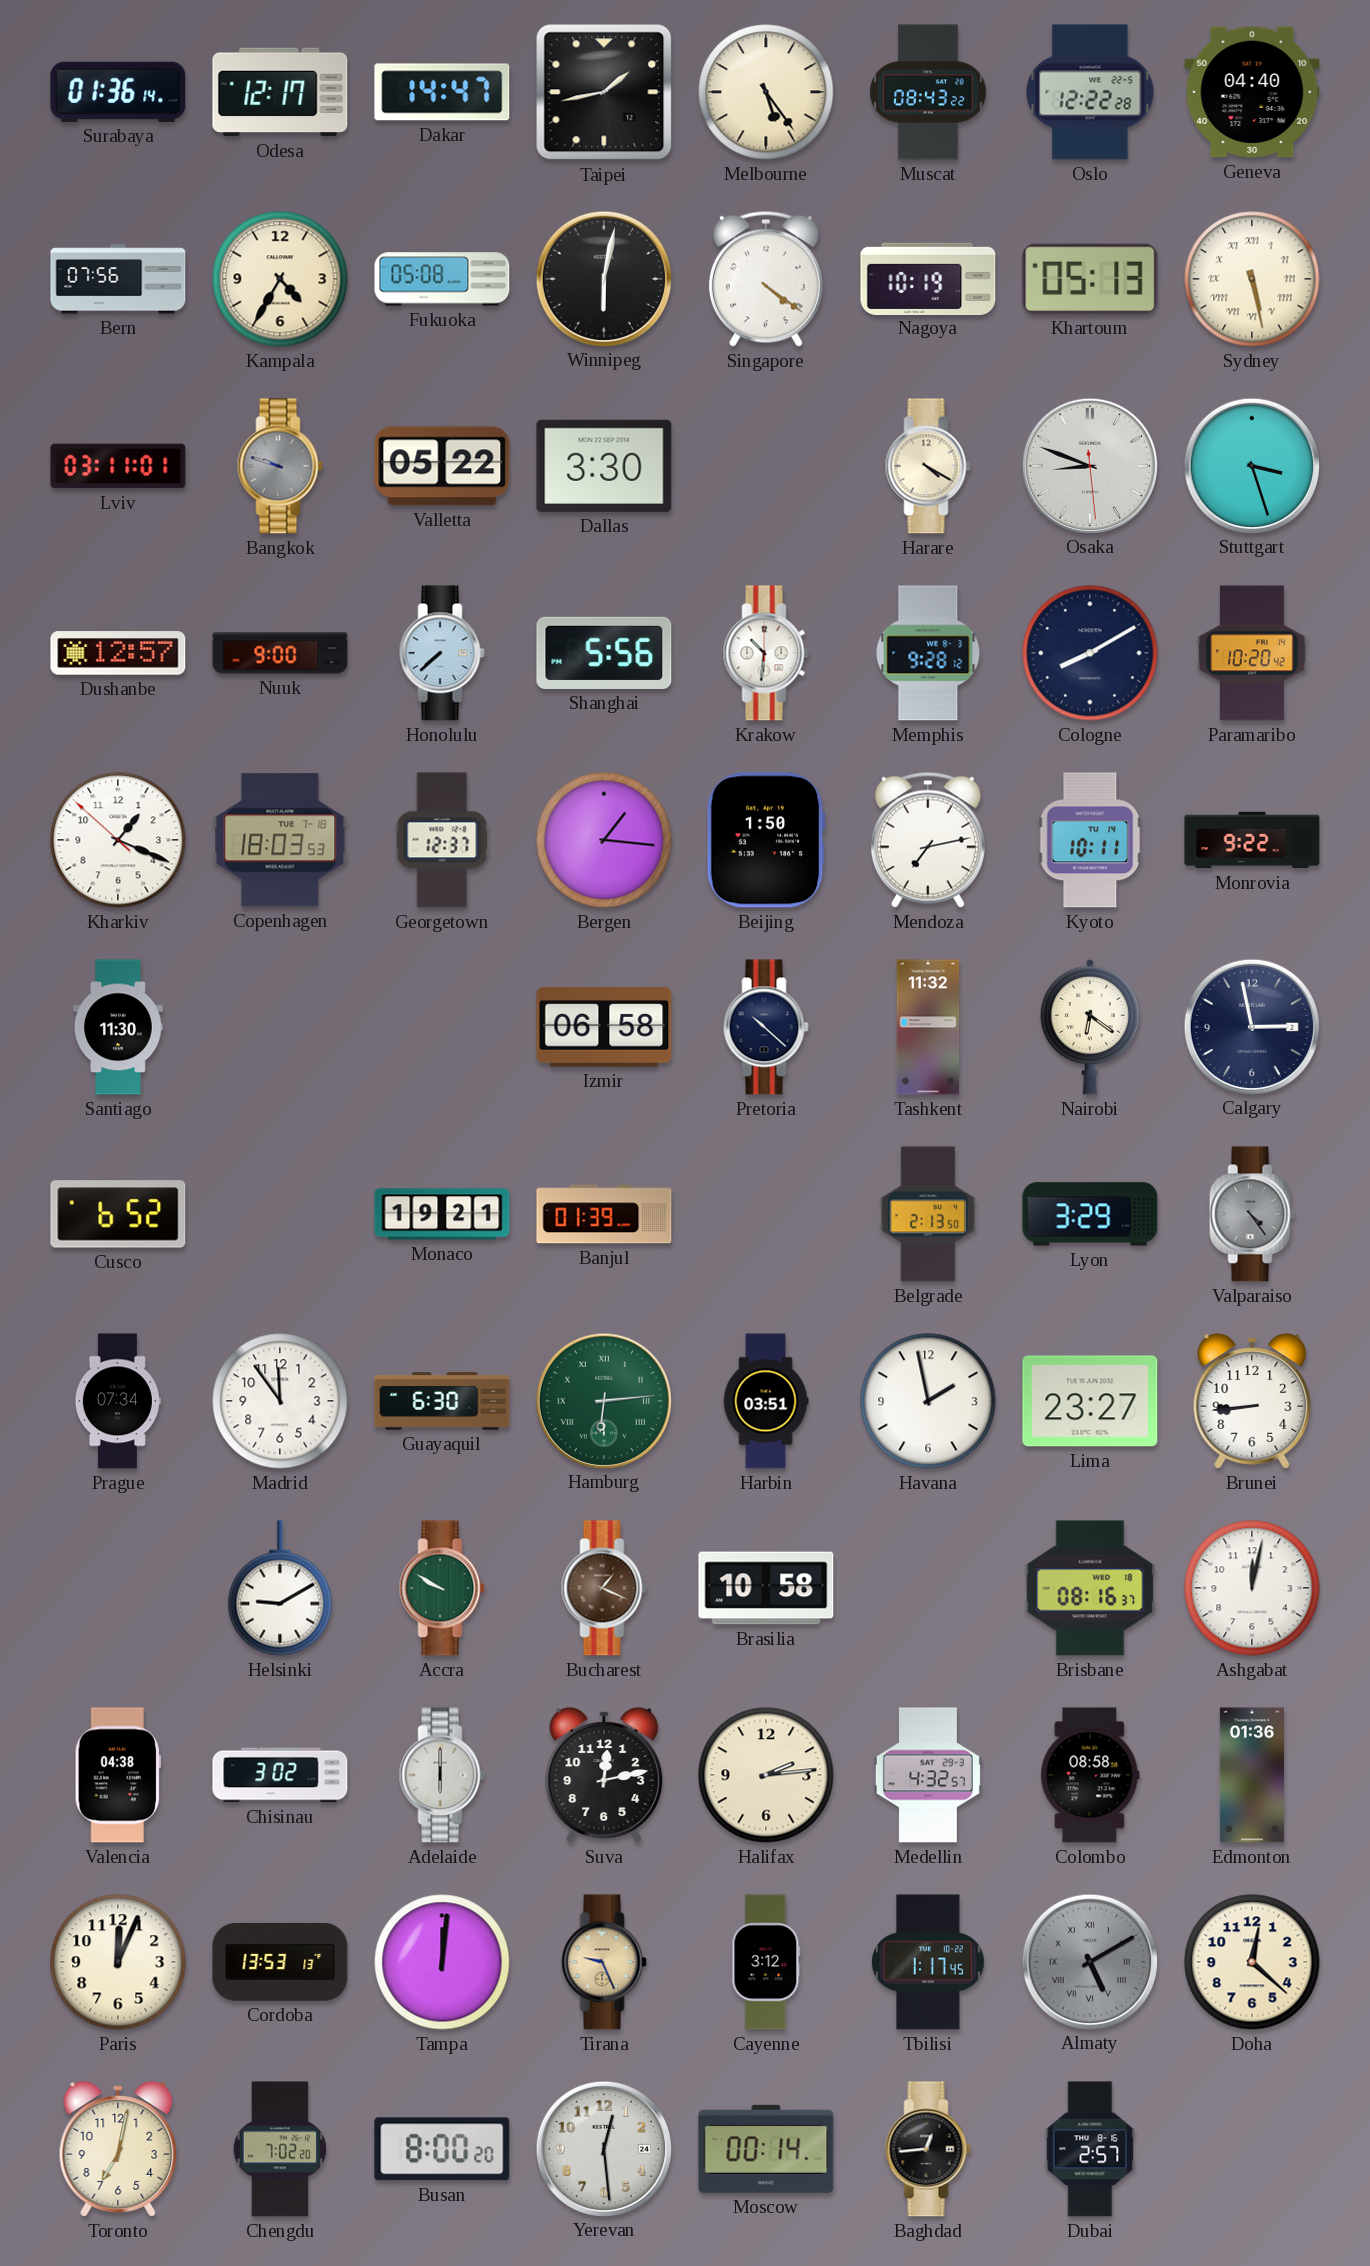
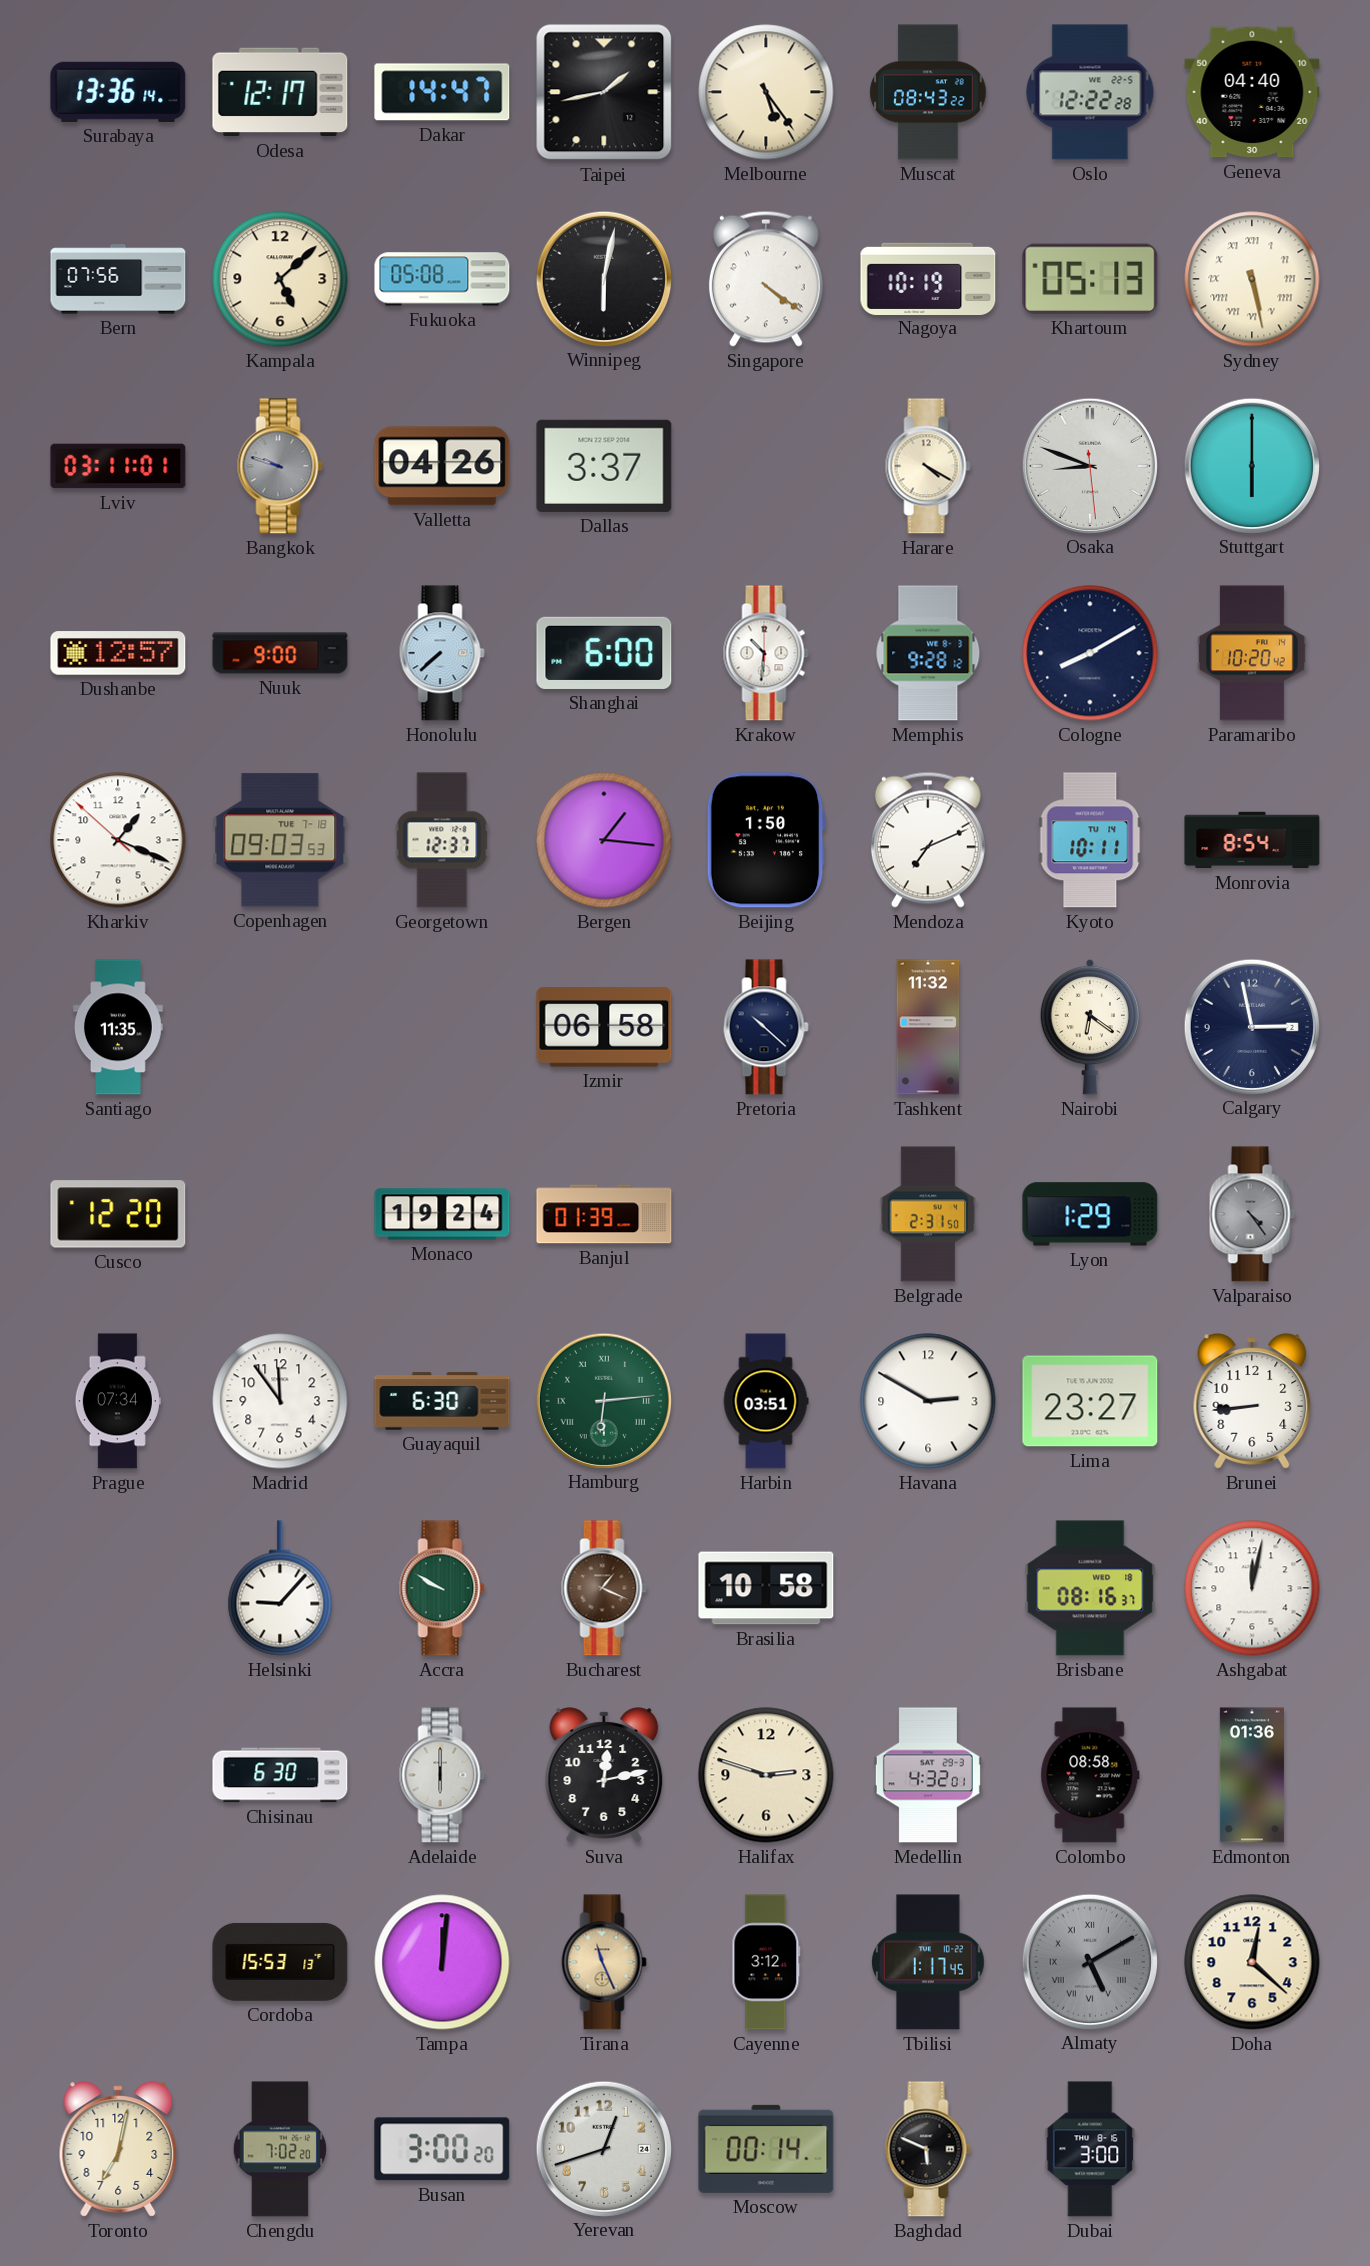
Surabaya: 01:36 -> 13:36 (118, 92)
Kampala: 4:35 -> 5:08 (280, 279)
Valletta: 05:22 -> 04:26 (442, 466)
Dallas: 3:30 -> 3:37 (604, 466)
Stuttgart: 3:27 -> 6:00 (1251, 465)
Shanghai: 5:56 -> 6:00 (604, 653)
Copenhagen: 18:03 -> 09:03 (280, 840)
Mendoza: 7:13 -> 7:11 (928, 840)
Monrovia: 9:22 -> 8:54 (1252, 840)
Santiago: 11:30 -> 11:35 (118, 1027)
Cusco: 6:52 -> 12:20 (118, 1214)
Monaco: 19:21 -> 19:24 (442, 1214)
Belgrade: 2:13 -> 2:31 (928, 1214)
Lyon: 3:29 -> 1:29 (1090, 1214)
Havana: 1:58 -> 2:50 (928, 1401)
Helsinki: 9:10 -> 9:07 (280, 1588)
Valencia: 04:38 -> none (118, 1775)
Chisinau: 3:02 -> 6:30 (280, 1775)
Halifax: 2:14 -> 2:48 (766, 1775)
Medellin: 4:32:57 -> 4:32:01 (928, 1775)
Paris: 12:04 -> none (118, 1962)
Cordoba: 13:53 -> 15:53 (280, 1962)
Tirana: 9:26 -> 11:26 (604, 1962)
Busan: 8:00 -> 3:00 (442, 2149)
Yerevan: 12:29 -> 12:42 (603, 2148)
Baghdad: 12:44 -> 5:49 (928, 2149)
Dubai: 2:57 -> 3:00 (1090, 2149)
